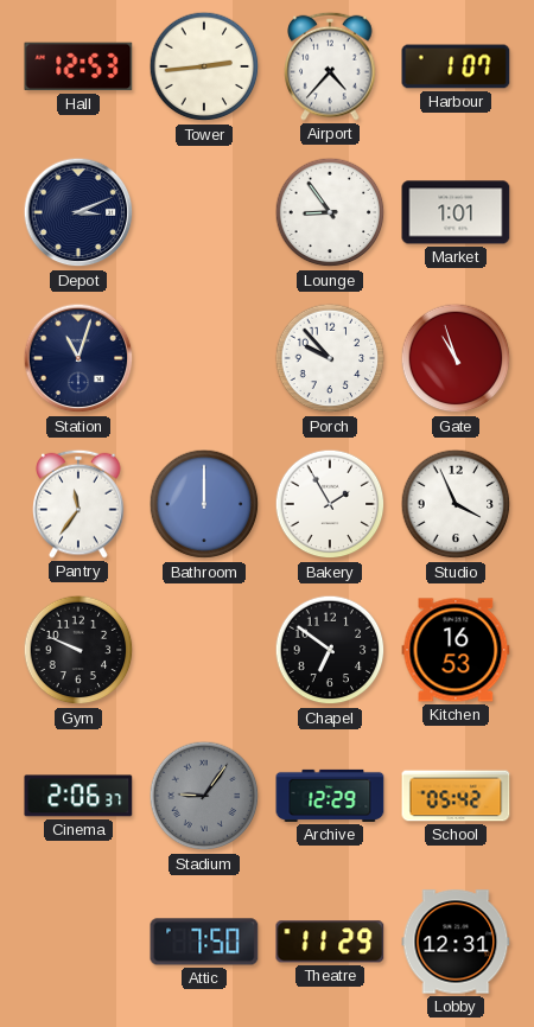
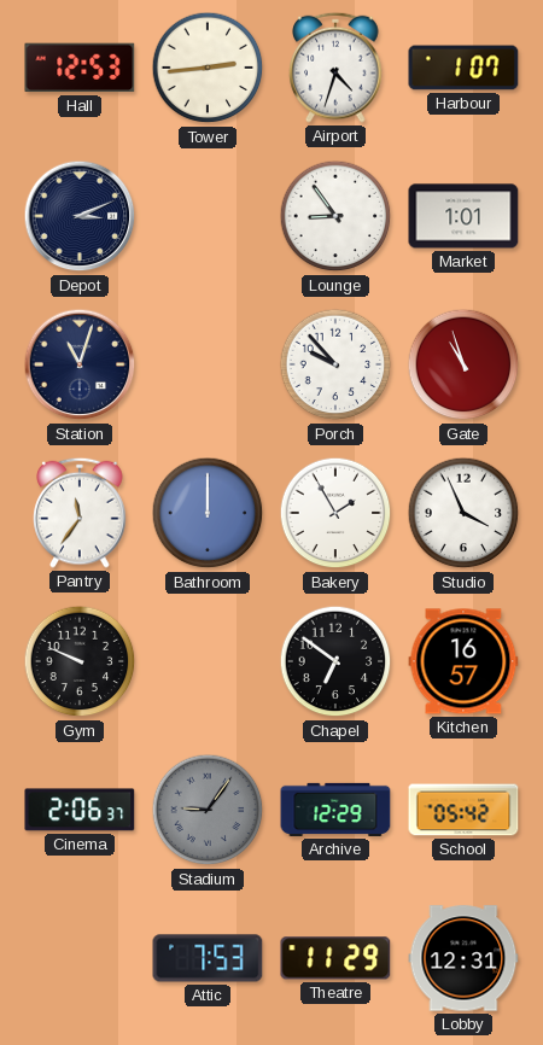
Airport: 4:37 -> 4:33 (335, 68)
Kitchen: 16:53 -> 16:57 (463, 661)
Attic: 7:50 -> 7:53 (208, 958)
